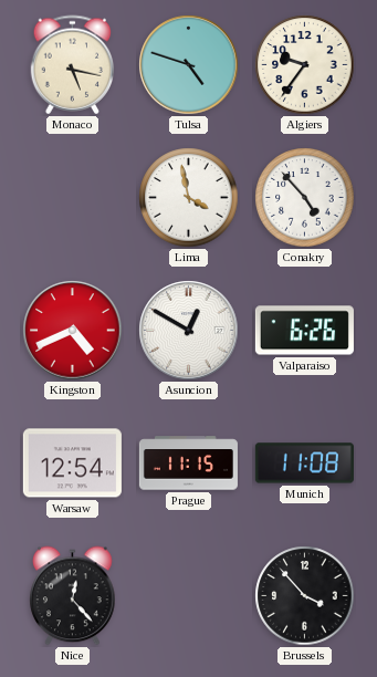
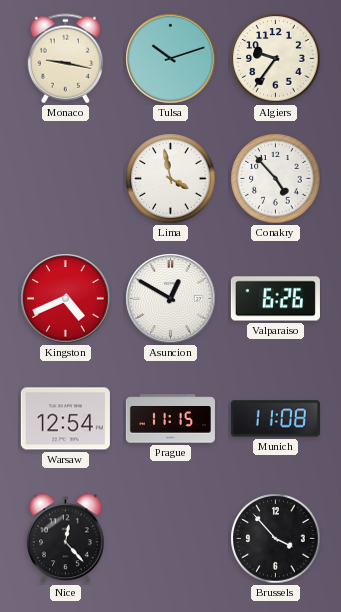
Monaco: 5:17 -> 9:17 (66, 59)
Tulsa: 4:48 -> 10:12 (171, 59)
